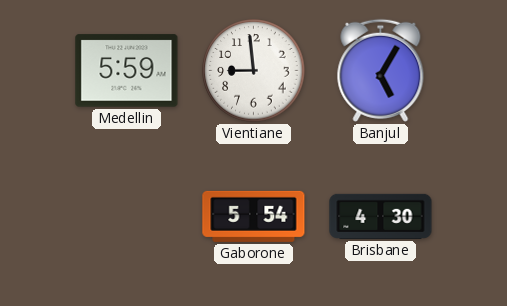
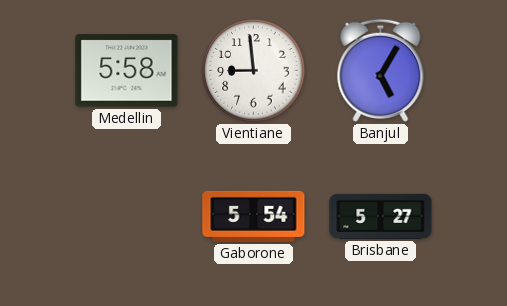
Medellin: 5:59 -> 5:58 (127, 71)
Brisbane: 4:30 -> 5:27 (381, 216)
